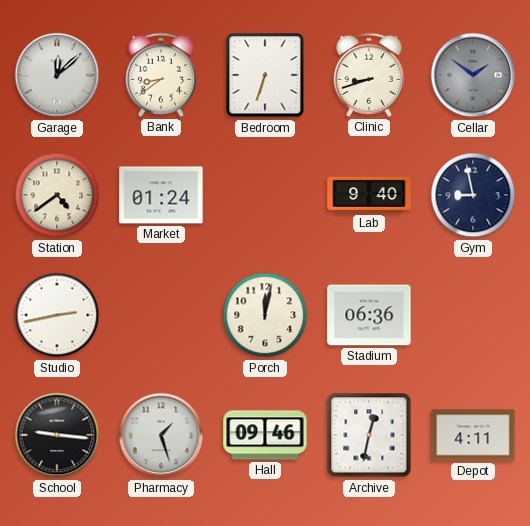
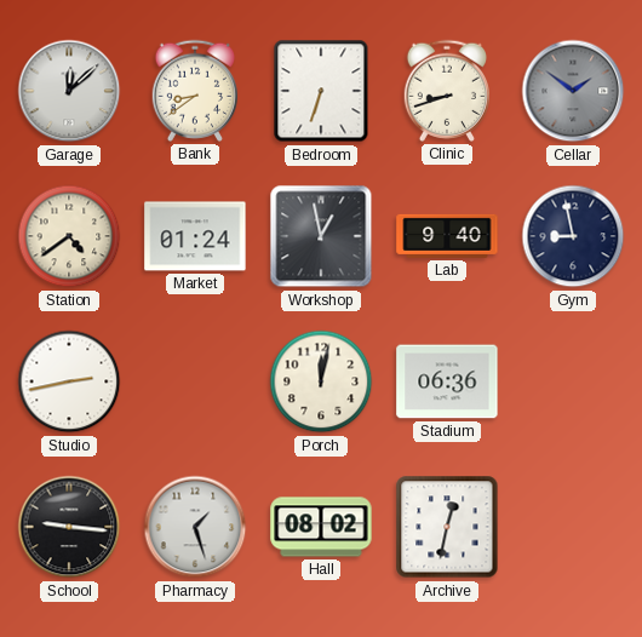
Workshop: none -> 12:58 (321, 236)
Hall: 09:46 -> 08:02 (321, 527)
Depot: 4:11 -> none (473, 435)
